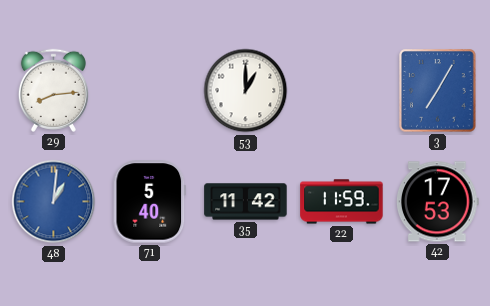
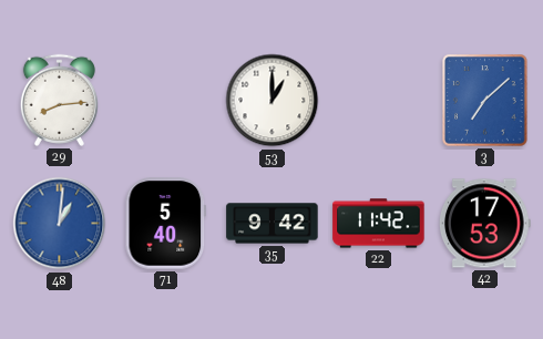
3: 7:05 -> 7:08 (485, 101)
35: 11:42 -> 9:42 (273, 224)
22: 11:59 -> 11:42 (379, 224)
